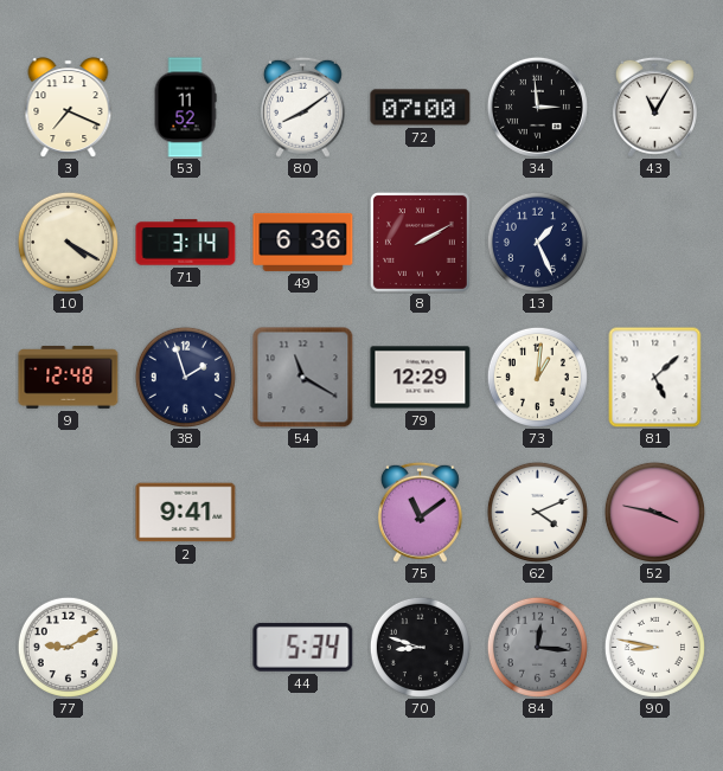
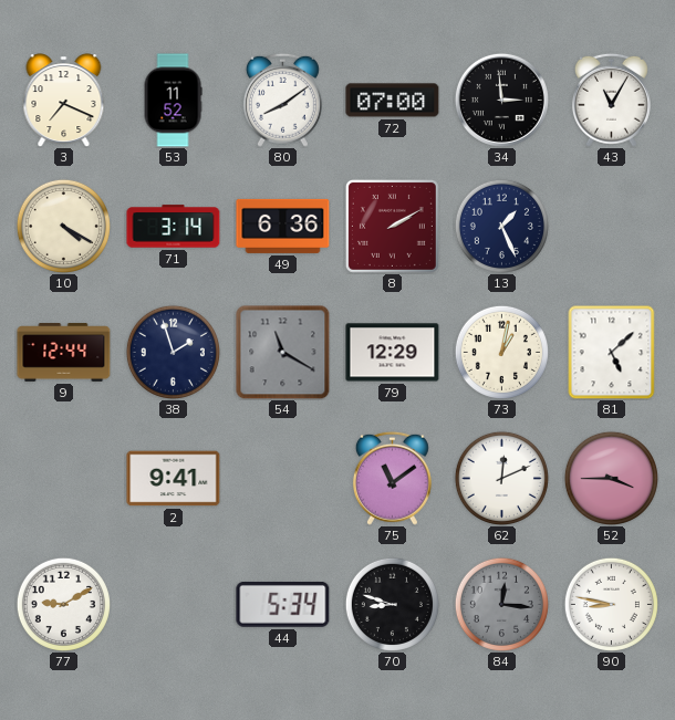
9: 12:48 -> 12:44 (64, 353)
73: 1:01 -> 1:02 (501, 352)
62: 4:11 -> 12:11 (501, 478)
52: 3:47 -> 3:45 (611, 478)
